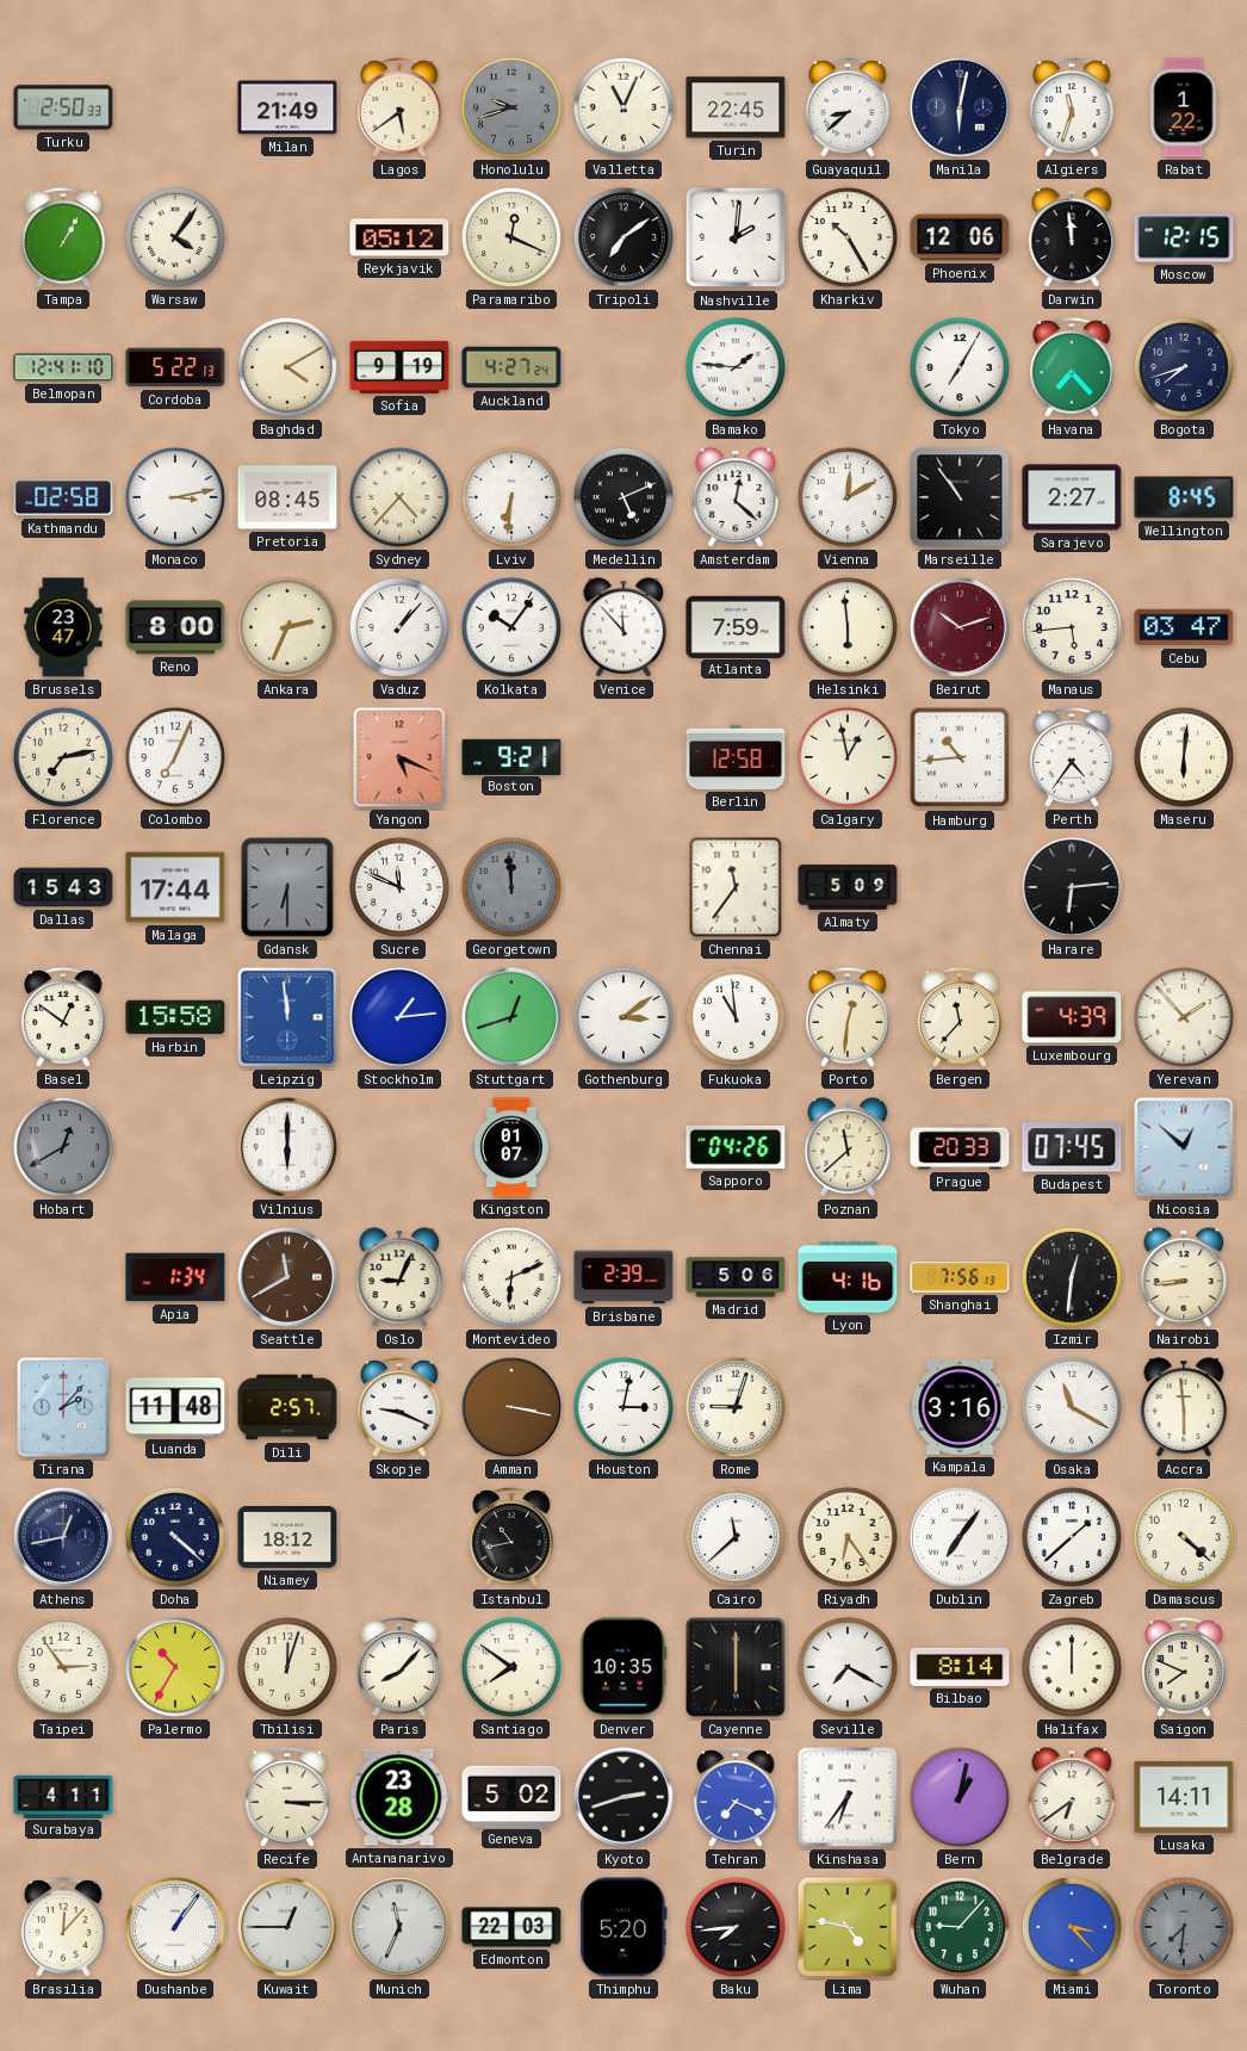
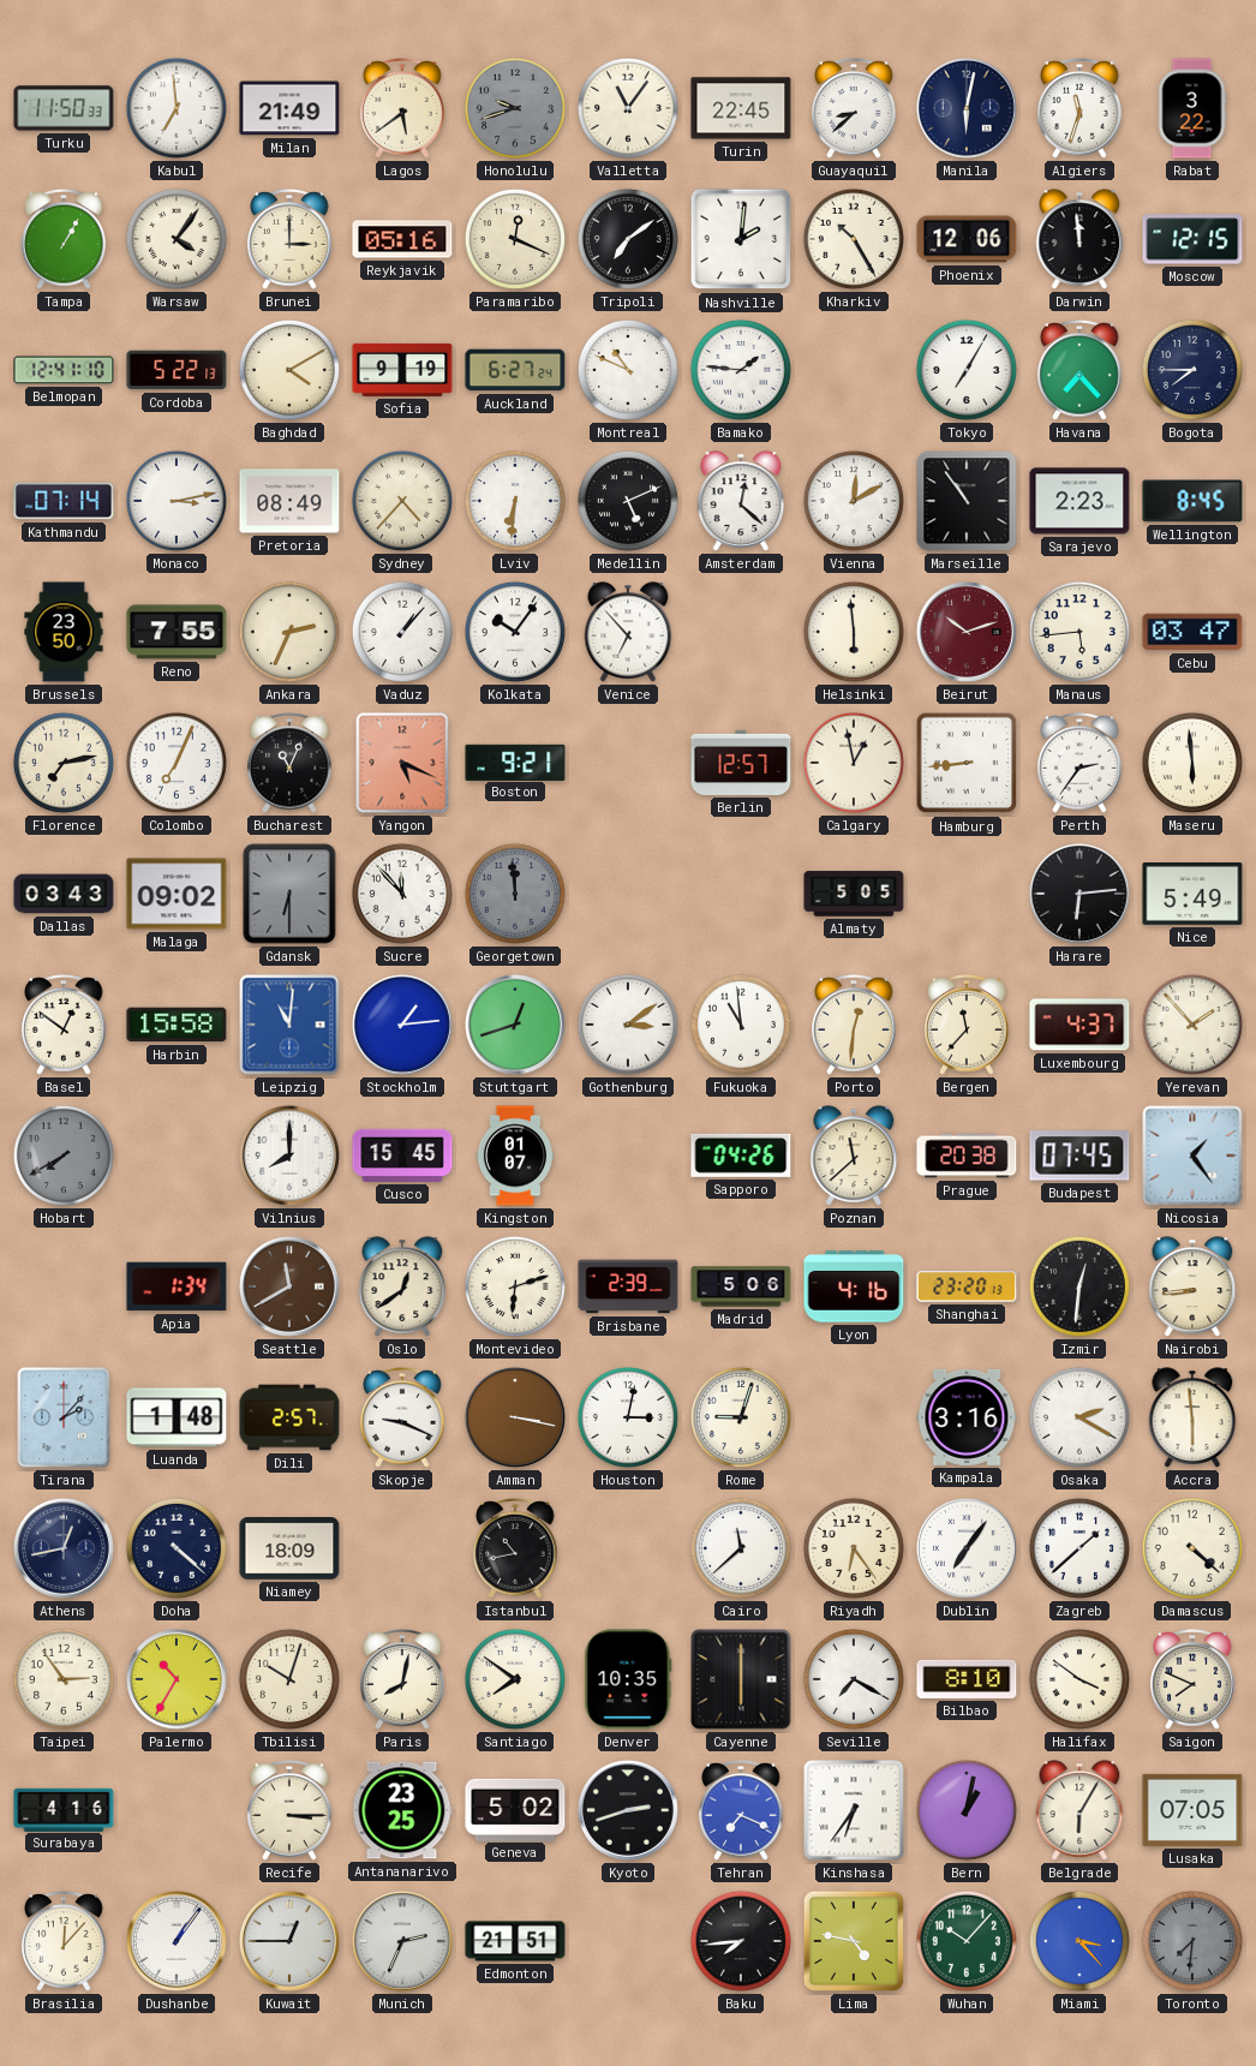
Turku: 2:50 -> 11:50 (64, 108)
Kabul: none -> 6:59 (177, 108)
Valletta: 11:04 -> 11:06 (628, 108)
Rabat: 1:22 -> 3:22 (1192, 108)
Brunei: none -> 3:00 (289, 240)
Reykjavik: 05:12 -> 05:16 (402, 239)
Auckland: 4:27 -> 6:27 (515, 370)
Montreal: none -> 10:49 (628, 370)
Bogota: 7:42 -> 7:45 (1192, 370)
Kathmandu: 02:58 -> 07:14 (64, 501)
Pretoria: 08:45 -> 08:49 (289, 501)
Sarajevo: 2:27 -> 2:23 (1079, 501)
Brussels: 23:47 -> 23:50 (64, 632)
Reno: 8:00 -> 7:55 (177, 632)
Venice: 11:53 -> 6:53 (628, 632)
Atlanta: 7:59 -> none (736, 626)
Bucharest: none -> 11:04 (289, 764)
Berlin: 12:58 -> 12:57 (741, 763)
Hamburg: 10:44 -> 8:44 (967, 763)
Perth: 4:36 -> 2:36 (1079, 764)
Maseru: 6:01 -> 5:59 (1192, 763)
Dallas: 15:43 -> 03:43 (64, 894)
Malaga: 17:44 -> 09:02 (177, 894)
Sucre: 11:49 -> 11:53 (402, 894)
Chennai: 11:36 -> none (736, 887)
Almaty: 5:09 -> 5:05 (854, 894)
Nice: none -> 5:49 (1192, 895)
Leipzig: 11:59 -> 11:01 (289, 1025)
Luxembourg: 4:39 -> 4:37 (1079, 1025)
Hobart: 12:40 -> 7:40 (64, 1156)
Vilnius: 6:00 -> 8:00 (289, 1156)
Cusco: none -> 15:45 (402, 1156)
Prague: 20:33 -> 20:38 (967, 1156)
Nicosia: 12:52 -> 1:24 (1192, 1156)
Oslo: 9:04 -> 12:39 (402, 1286)
Montevideo: 6:11 -> 6:12 (515, 1286)
Shanghai: 7:56 -> 23:20 (967, 1286)
Luanda: 11:48 -> 1:48 (177, 1417)
Osaka: 11:20 -> 2:20 (1079, 1417)
Niamey: 18:12 -> 18:09 (289, 1550)
Tbilisi: 12:03 -> 10:03 (289, 1679)
Paris: 8:07 -> 8:02 (402, 1680)
Bilbao: 8:14 -> 8:10 (967, 1679)
Halifax: 12:00 -> 3:51 (1079, 1679)
Surabaya: 4:11 -> 4:16 (64, 1809)
Antananarivo: 23:28 -> 23:25 (402, 1810)
Belgrade: 6:39 -> 6:05 (1079, 1810)
Lusaka: 14:11 -> 07:05 (1192, 1810)
Munich: 11:34 -> 2:34 (402, 1941)
Edmonton: 22:03 -> 21:51 (515, 1941)
Thimphu: 5:20 -> none (623, 1927)
Wuhan: 9:07 -> 10:07 (967, 1941)
